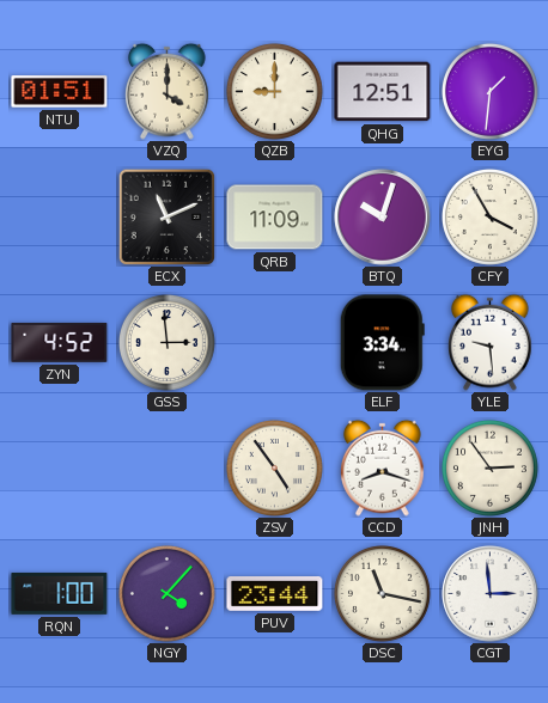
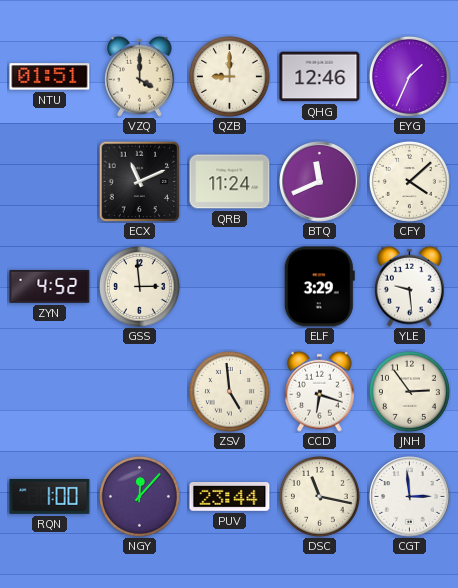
QHG: 12:51 -> 12:46 (320, 77)
EYG: 1:31 -> 1:34 (409, 76)
QRB: 11:09 -> 11:24 (230, 182)
BTQ: 10:03 -> 11:41 (320, 182)
CFY: 3:55 -> 4:08 (409, 181)
ELF: 3:34 -> 3:29 (319, 287)
ZSV: 4:54 -> 4:59 (229, 391)
CCD: 8:18 -> 6:18 (320, 391)
NGY: 4:07 -> 12:07 (139, 496)
